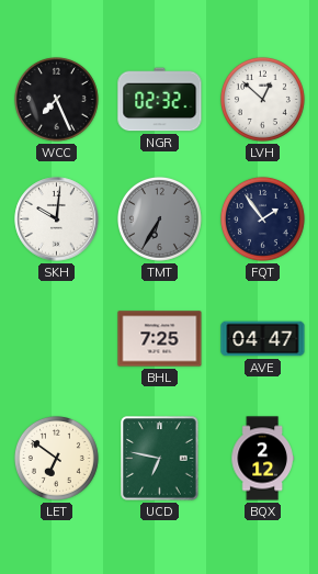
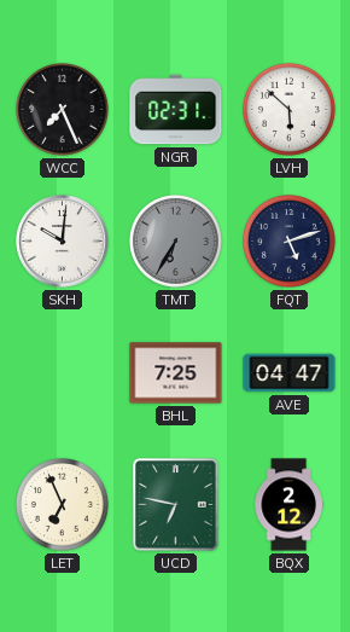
NGR: 02:32 -> 02:31 (176, 110)
LVH: 12:52 -> 5:52 (288, 109)
FQT: 1:54 -> 5:12 (288, 240)
LET: 6:51 -> 6:56 (62, 504)
